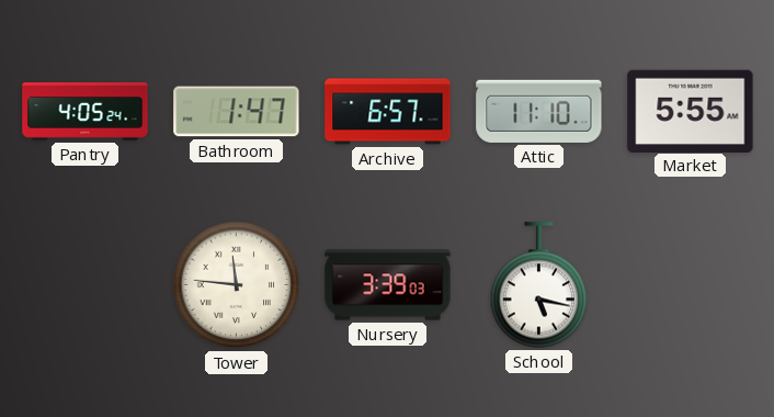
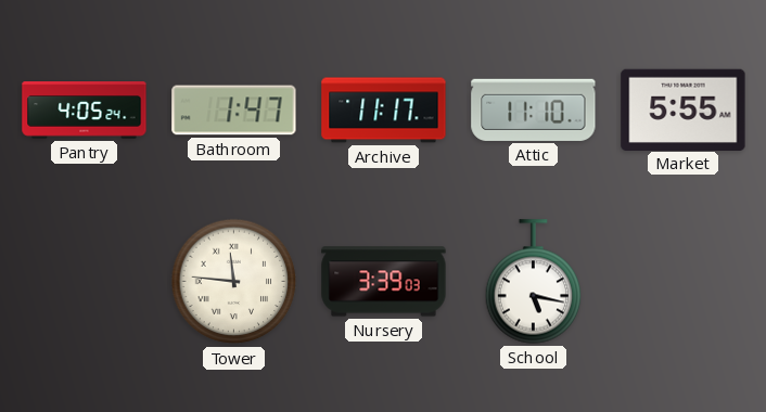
Archive: 6:57 -> 11:17 (384, 111)
